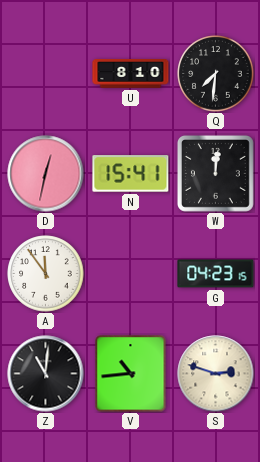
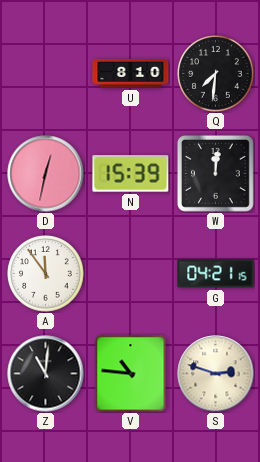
N: 15:41 -> 15:39 (131, 174)
G: 04:23 -> 04:21 (216, 274)
V: 10:44 -> 10:46 (131, 374)
